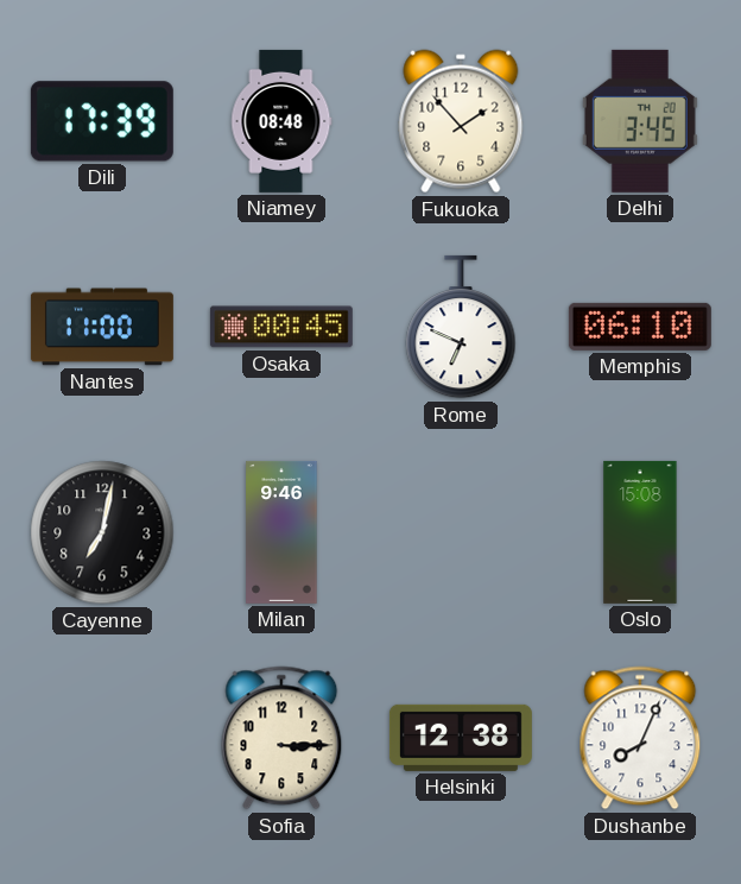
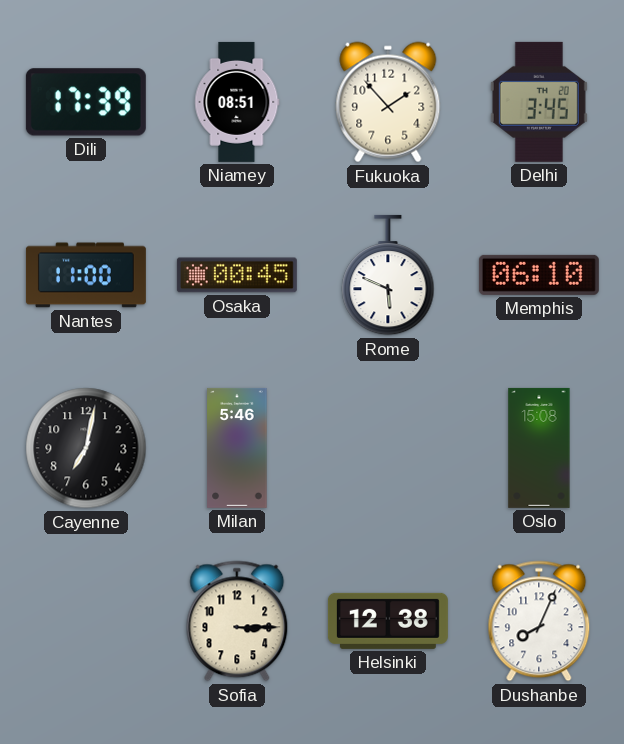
Niamey: 08:48 -> 08:51 (237, 102)
Rome: 6:49 -> 5:49 (388, 275)
Milan: 9:46 -> 5:46 (237, 448)
